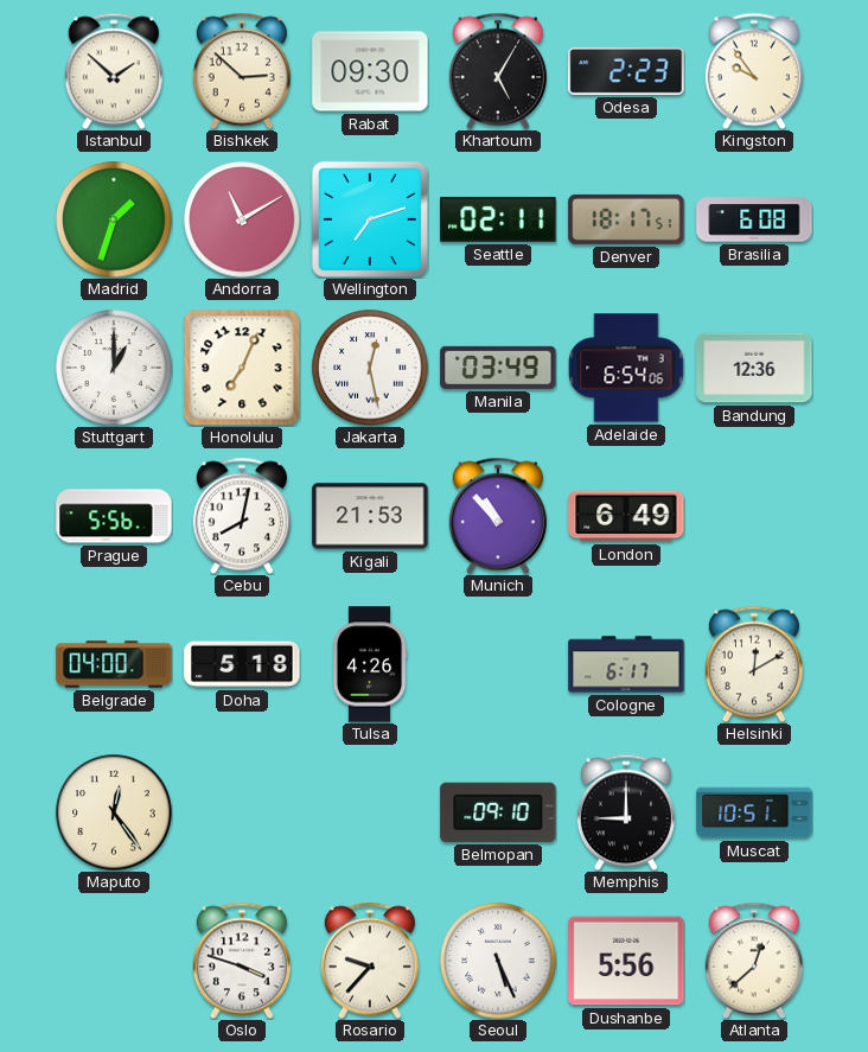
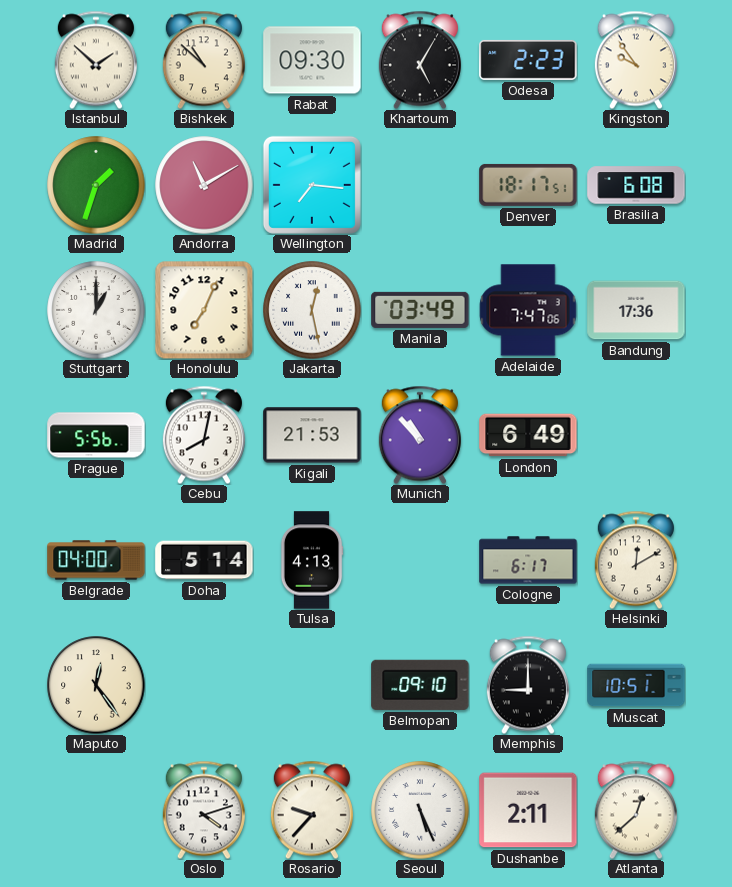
Bishkek: 2:52 -> 10:52 (204, 60)
Wellington: 7:12 -> 7:16 (312, 185)
Seattle: 02:11 -> none (498, 221)
Adelaide: 6:54 -> 7:47 (528, 310)
Bandung: 12:36 -> 17:36 (636, 310)
Doha: 5:18 -> 5:14 (204, 560)
Tulsa: 4:26 -> 4:13 (312, 560)
Oslo: 3:48 -> 4:12 (204, 810)
Dushanbe: 5:56 -> 2:11 (528, 810)
